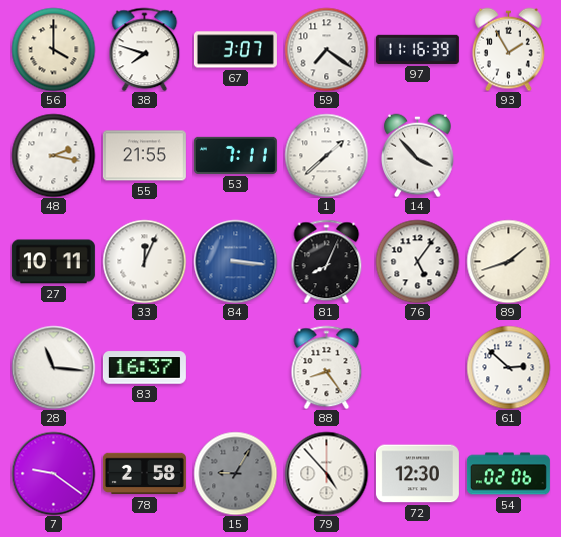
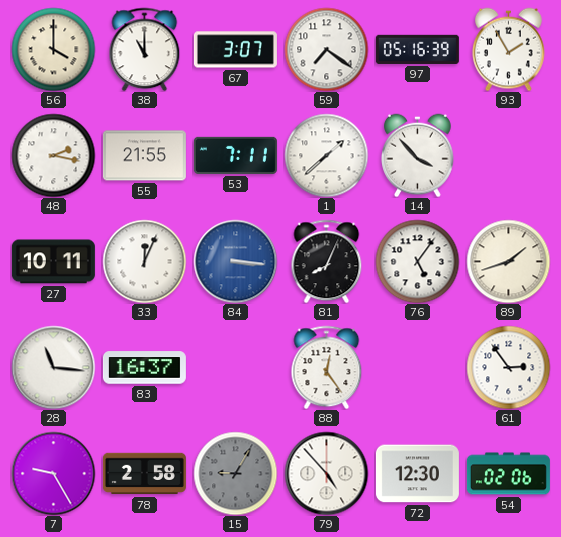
38: 7:48 -> 11:00 (145, 49)
97: 11:16 -> 05:16 (417, 49)
88: 8:24 -> 12:24 (327, 367)
61: 2:52 -> 2:54 (508, 367)
7: 9:21 -> 9:25 (53, 473)
